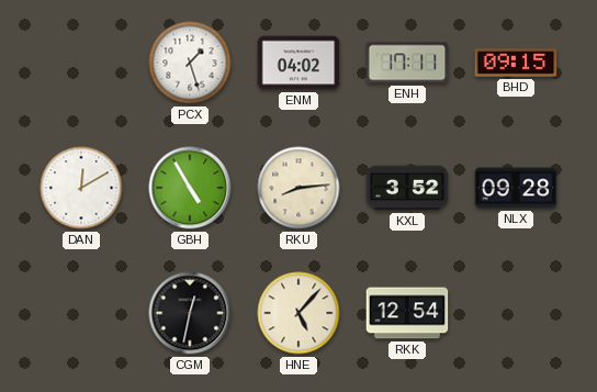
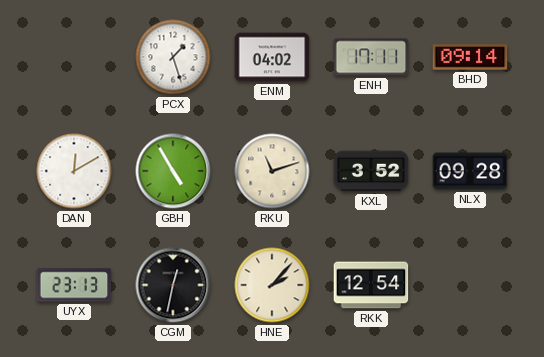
BHD: 09:15 -> 09:14 (470, 57)
RKU: 8:14 -> 11:12 (272, 171)
UYX: none -> 23:13 (74, 285)
HNE: 5:07 -> 2:07 (272, 285)
